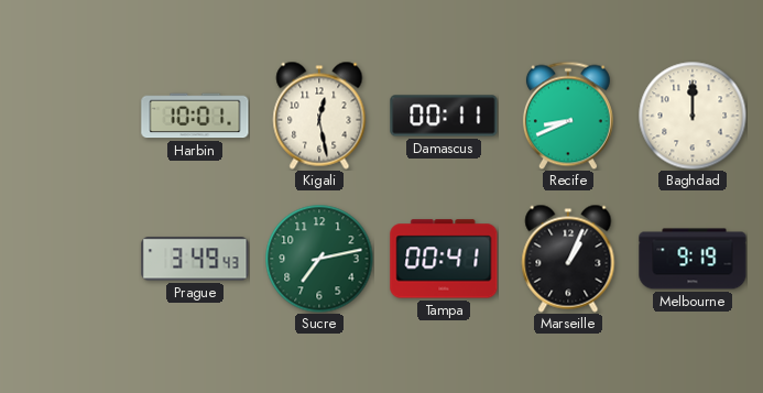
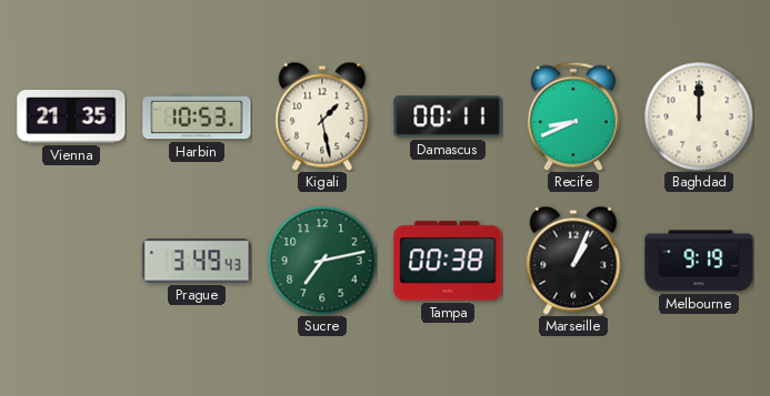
Vienna: none -> 21:35 (71, 118)
Harbin: 10:01 -> 10:53 (197, 116)
Kigali: 12:28 -> 1:28 (322, 116)
Tampa: 00:41 -> 00:38 (448, 261)
